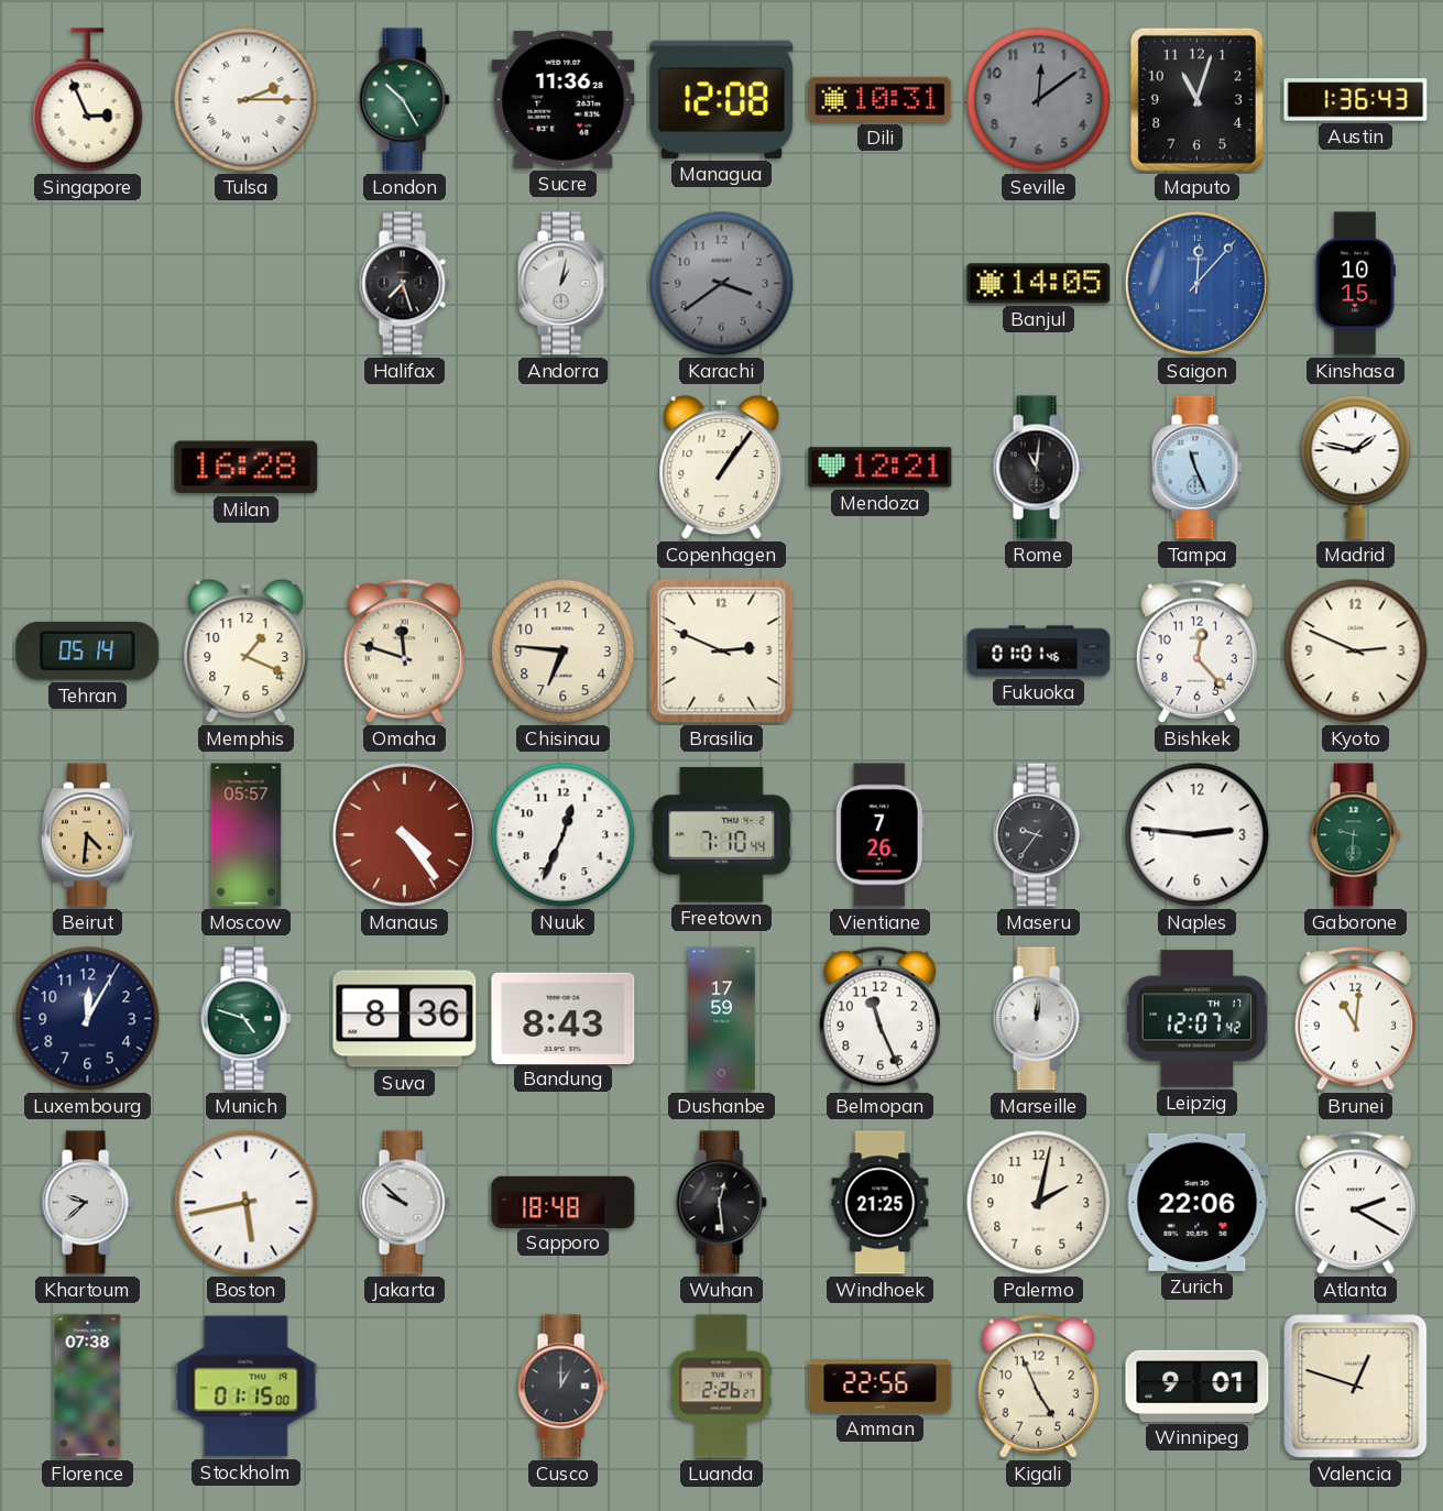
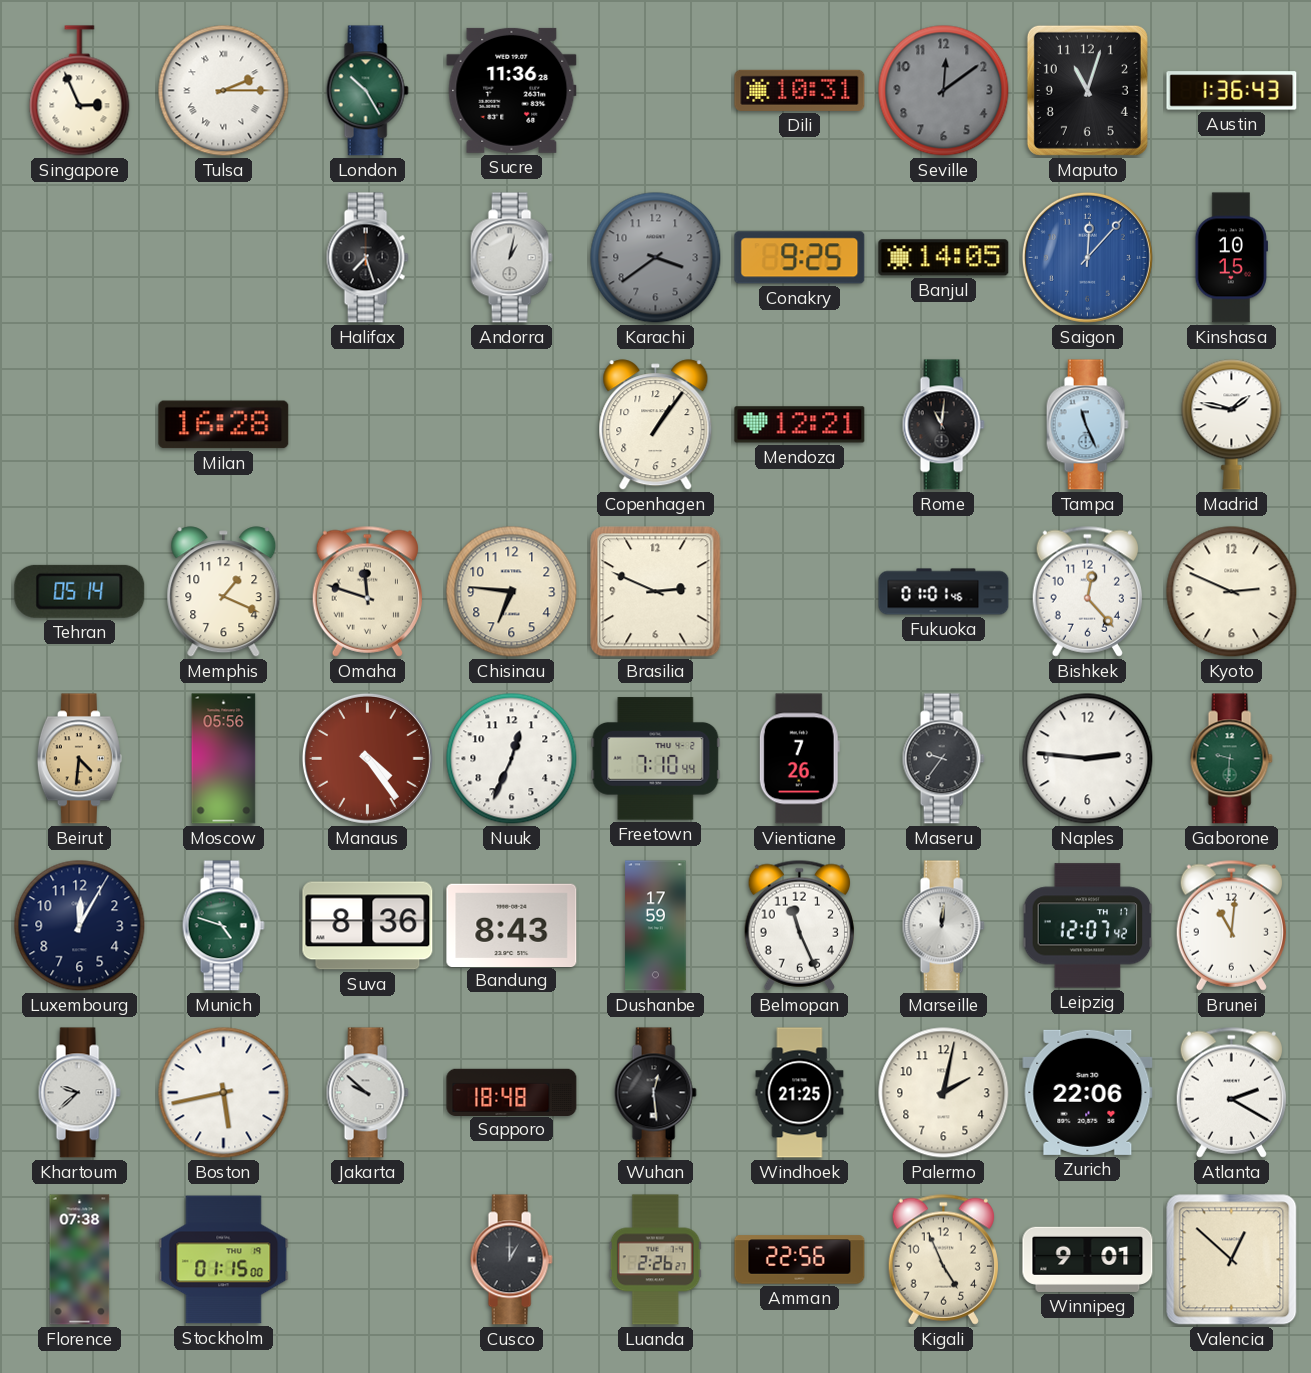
Managua: 12:08 -> none (722, 99)
Conakry: none -> 9:25 (800, 258)
Moscow: 05:57 -> 05:56 (224, 759)
Valencia: 12:48 -> 12:52 (1232, 1260)
